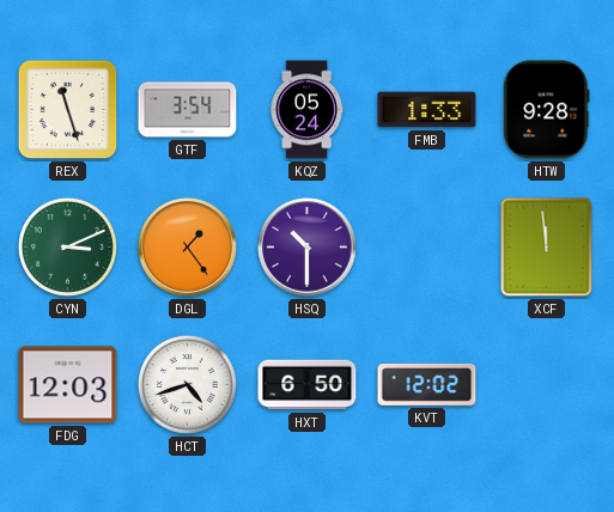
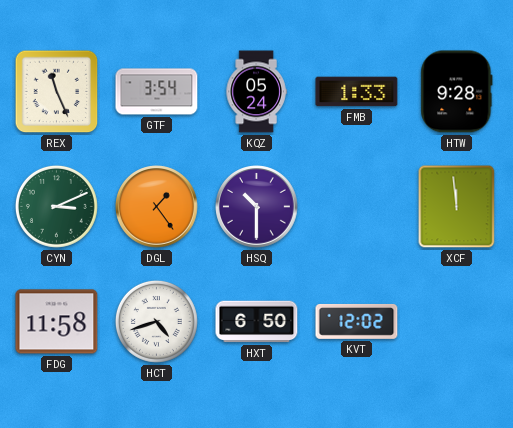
REX: 11:27 -> 11:26 (57, 92)
FDG: 12:03 -> 11:58 (57, 322)
